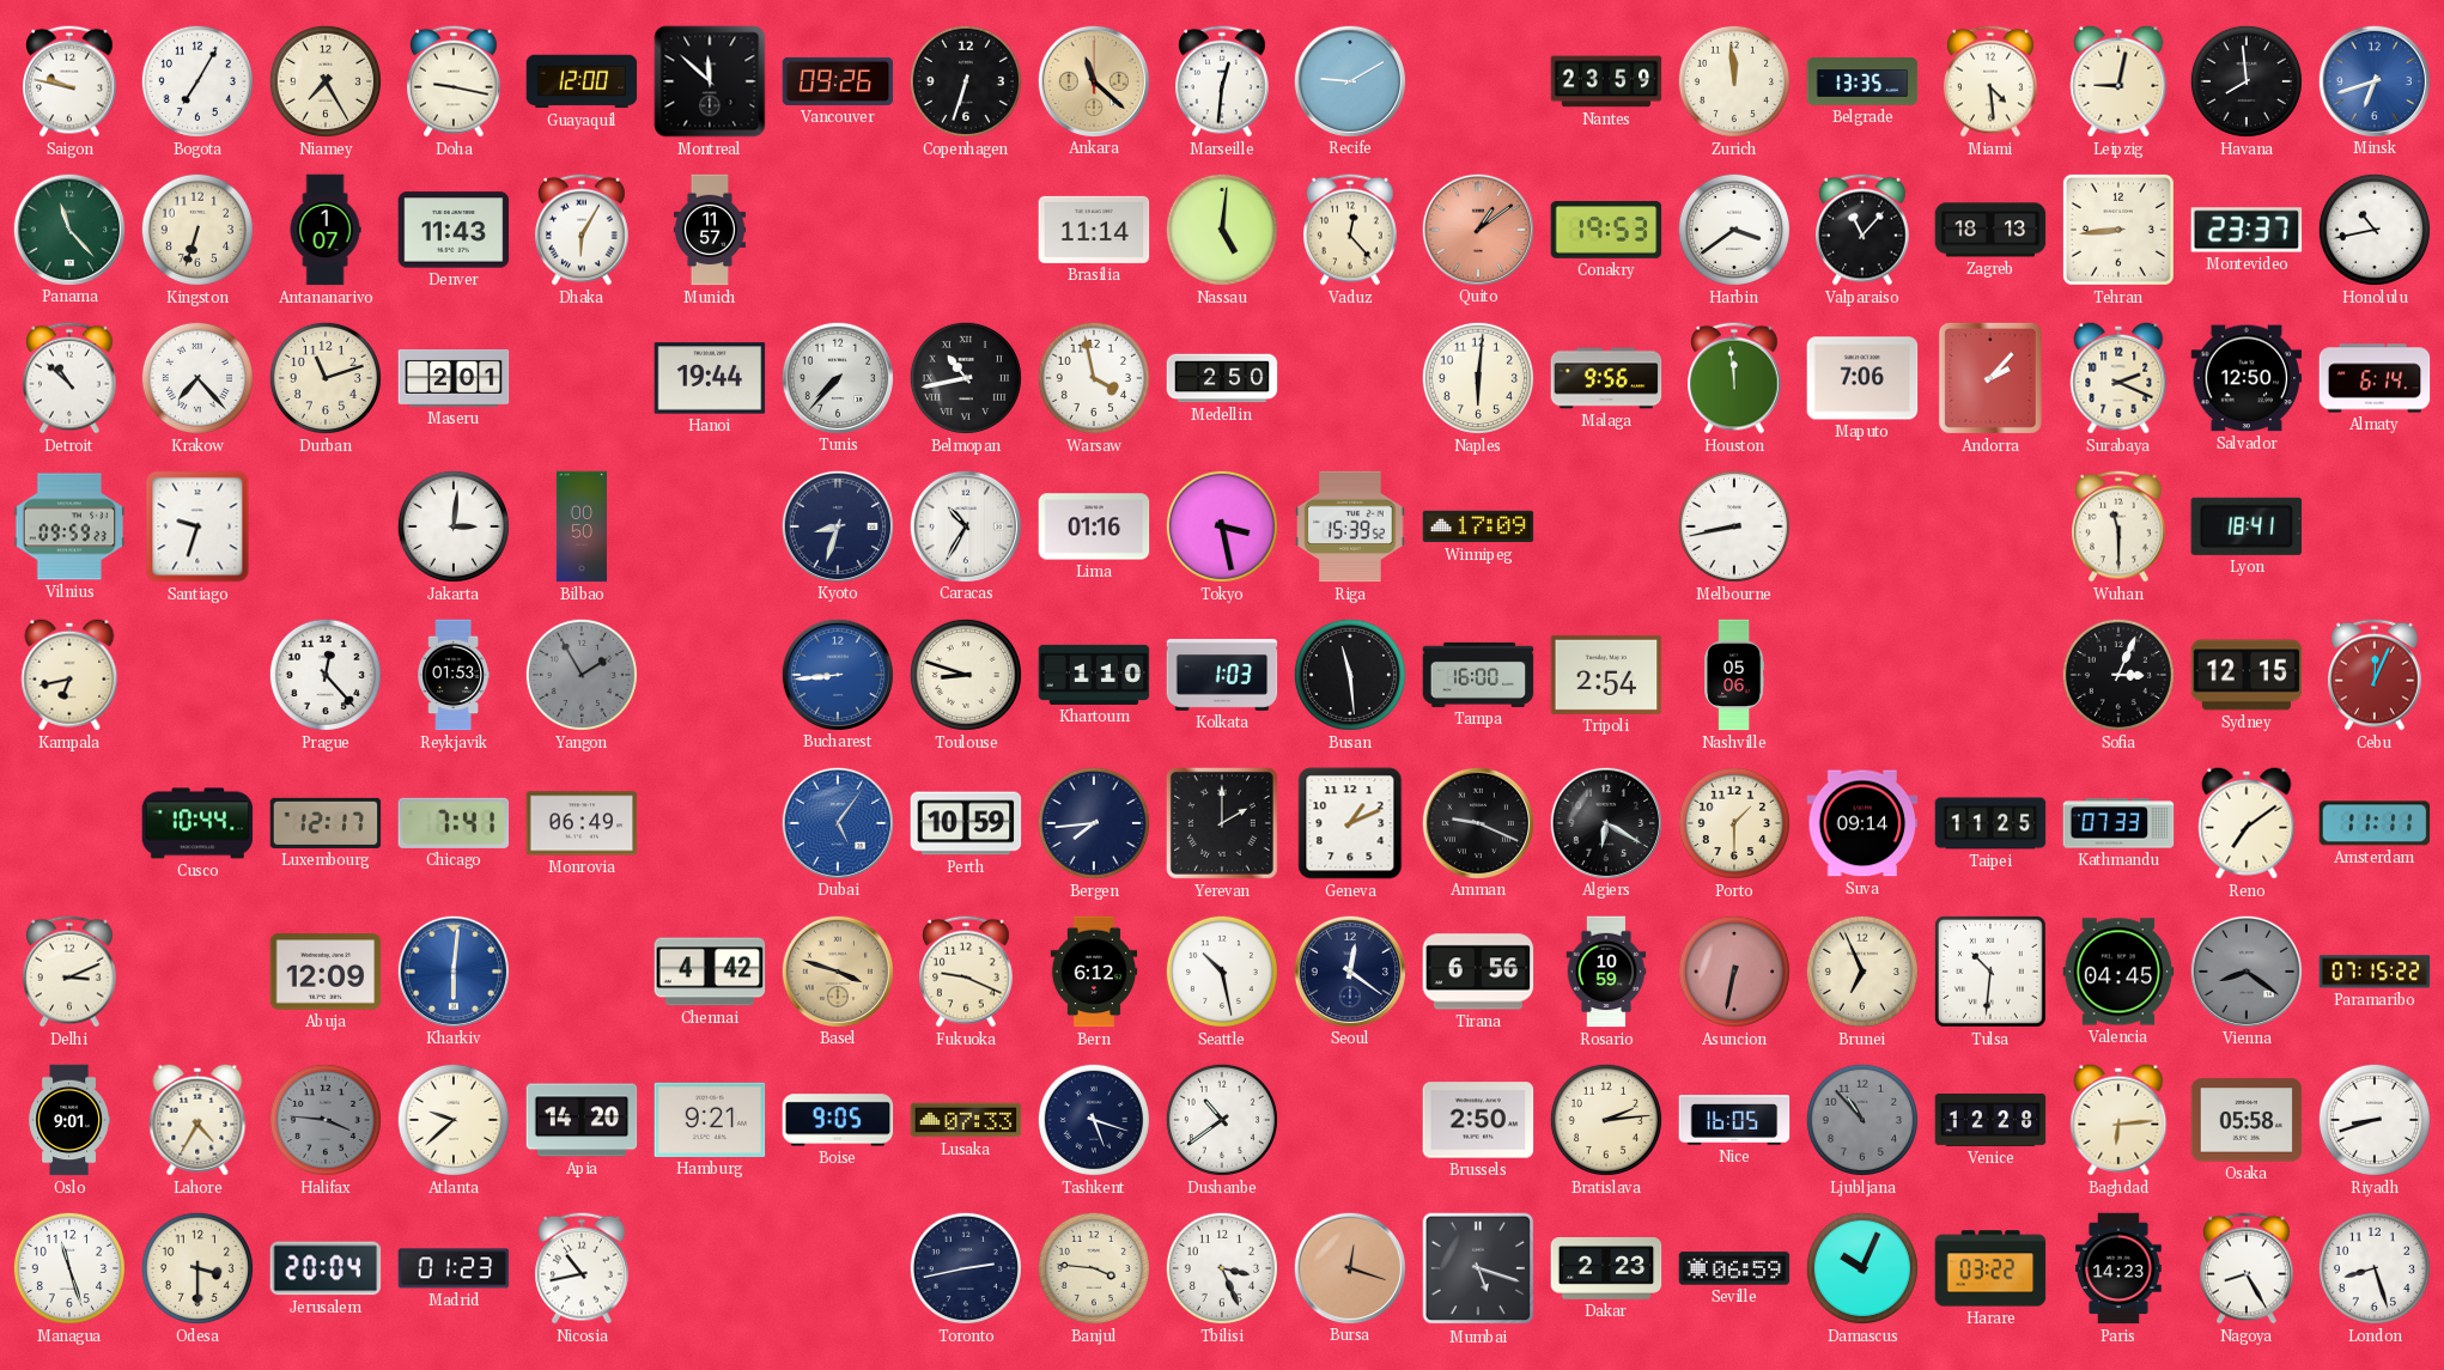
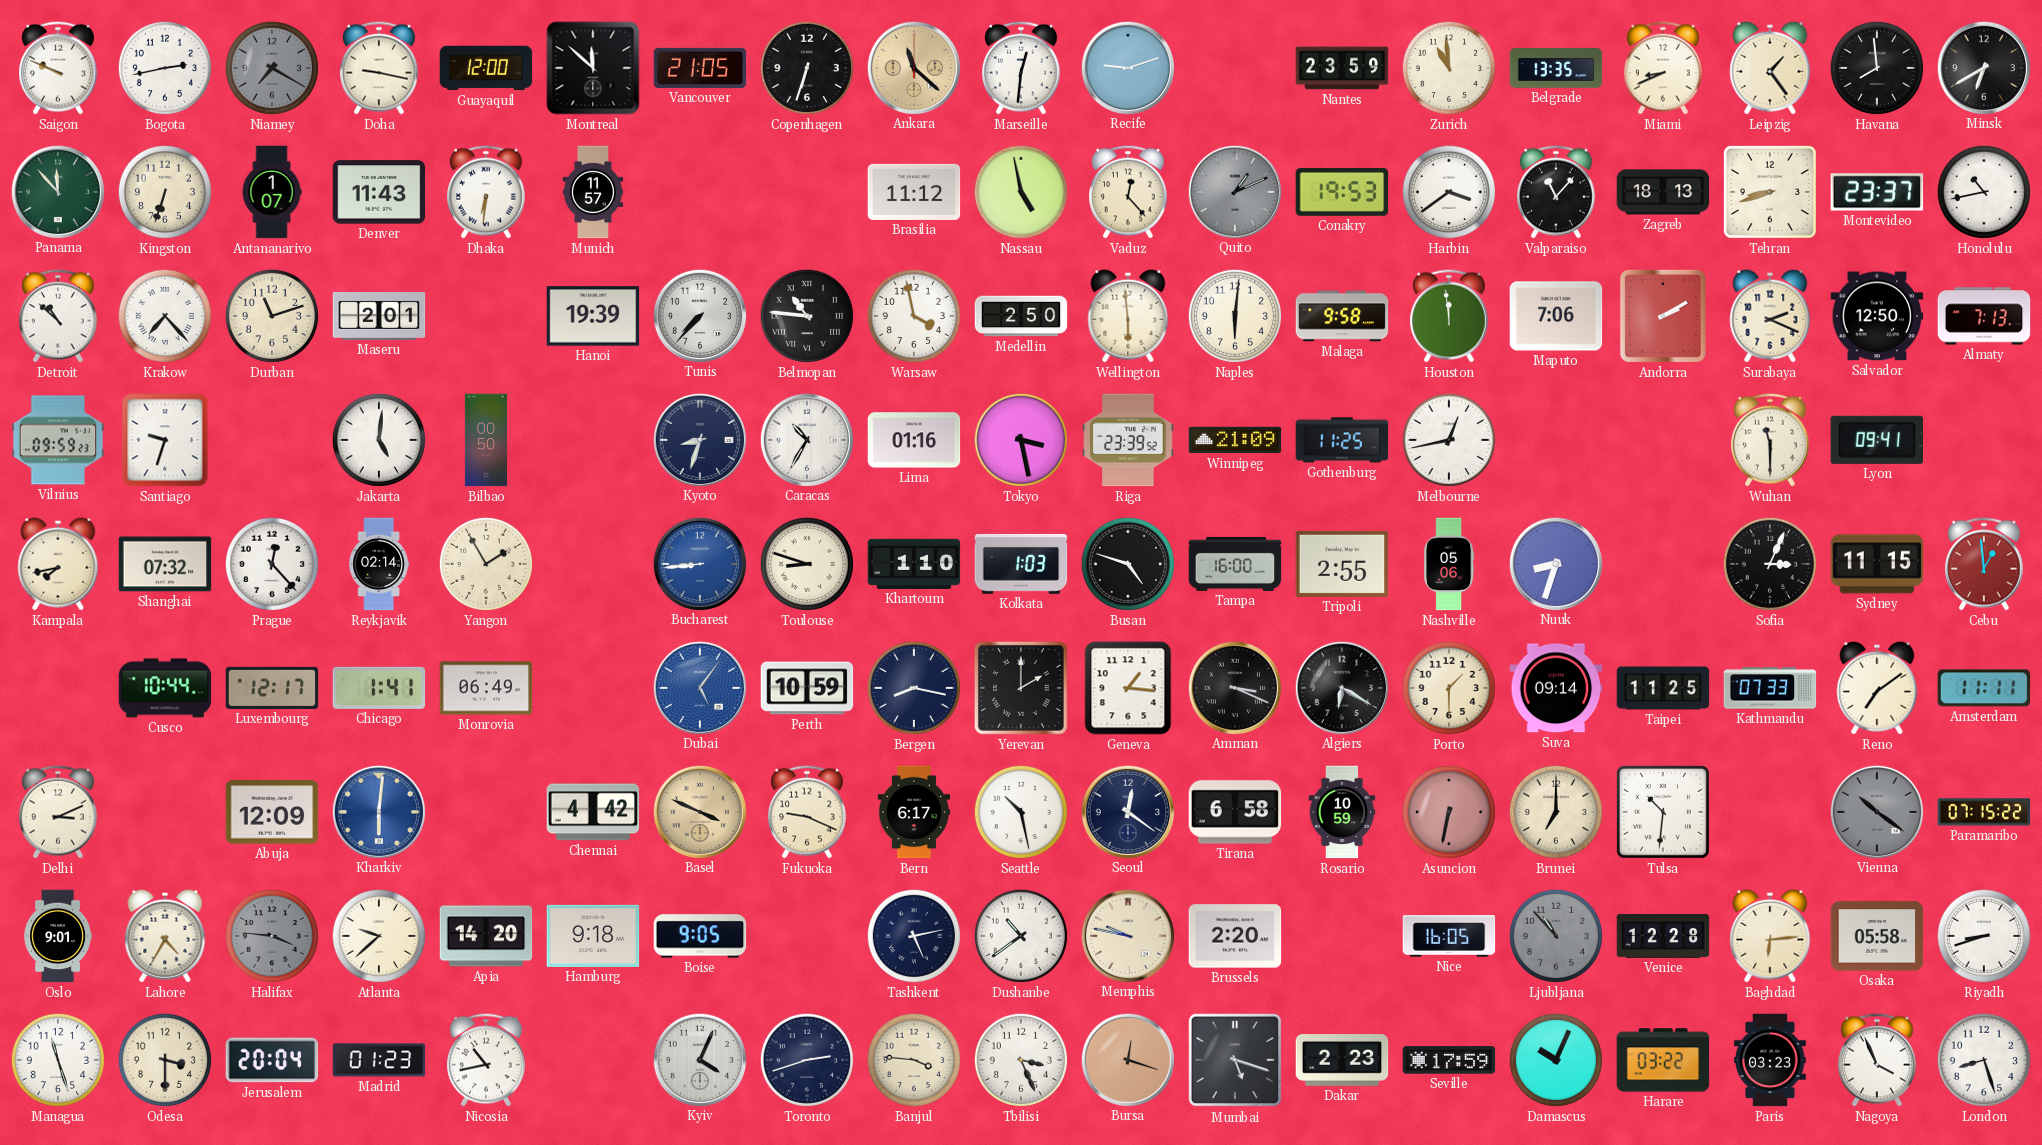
Saigon: 9:47 -> 9:49 (59, 68)
Bogota: 7:05 -> 2:43 (165, 68)
Niamey: 7:25 -> 7:20 (272, 68)
Niamey dial: cream -> grey (272, 68)
Vancouver: 09:26 -> 21:05 (700, 68)
Recife: 9:10 -> 9:12 (1127, 67)
Zurich: 11:59 -> 10:59 (1449, 68)
Miami: 4:29 -> 8:41 (1664, 68)
Leipzig: 9:02 -> 1:24 (1770, 68)
Minsk: 6:42 -> 6:40 (1983, 67)
Minsk dial: blue -> black (1983, 67)
Panama: 11:23 -> 11:53 (57, 191)
Dhaka: 6:05 -> 6:31 (487, 192)
Brasilia: 11:14 -> 11:12 (914, 192)
Nassau: 5:01 -> 4:58 (1021, 192)
Quito: 1:09 -> 1:11 (1234, 191)
Quito dial: salmon -> grey (1234, 191)
Tehran: 8:44 -> 8:42 (1770, 192)
Hanoi: 19:44 -> 19:39 (593, 316)
Belmopan: 10:43 -> 10:46 (807, 316)
Wellington: none -> 5:59 (1128, 316)
Malaga: 9:56 -> 9:58 (1342, 316)
Andorra: 2:07 -> 2:10 (1663, 316)
Almaty: 6:14 -> 7:13 (1984, 316)
Jakarta: 3:01 -> 5:01 (379, 440)
Riga: 15:39 -> 23:39 (1128, 440)
Winnipeg: 17:09 -> 21:09 (1235, 440)
Gothenburg: none -> 11:25 (1342, 440)
Melbourne: 8:43 -> 12:43 (1449, 440)
Lyon: 18:41 -> 09:41 (1876, 440)
Kampala: 6:43 -> 7:43 (58, 564)
Shanghai: none -> 07:32 (165, 564)
Reykjavik: 01:53 -> 02:14 (379, 564)
Yangon dial: grey -> cream (486, 564)
Busan: 11:29 -> 4:48 (1128, 564)
Tripoli: 2:54 -> 2:55 (1342, 564)
Nuuk: none -> 8:33 (1555, 563)
Sydney: 12:15 -> 11:15 (1877, 564)
Cebu: 12:04 -> 12:59 (1985, 564)
Chicago: 7:41 -> 1:41 (379, 688)
Bergen: 7:44 -> 8:17 (914, 688)
Geneva: 1:11 -> 1:16 (1128, 688)
Amman: 9:19 -> 3:19 (1234, 687)
Basel: 3:48 -> 3:49 (699, 811)
Bern: 6:12 -> 6:17 (914, 812)
Tirana: 6:56 -> 6:58 (1235, 812)
Brunei: 6:56 -> 7:00 (1556, 812)
Valencia: 04:45 -> none (2118, 972)
Vienna: 8:21 -> 10:21 (1876, 811)
Hamburg: 9:21 -> 9:18 (593, 936)
Lusaka: 07:33 -> none (966, 1120)
Tashkent: 5:18 -> 5:13 (914, 936)
Memphis: none -> 9:47 (1127, 935)
Brussels: 2:50 -> 2:20 (1235, 936)
Bratislava: 2:14 -> none (1606, 1120)
Kyiv: none -> 4:04 (699, 1059)
Toronto: 2:43 -> 2:42 (807, 1060)
Seville: 06:59 -> 17:59 (1449, 1060)
Paris: 14:23 -> 03:23 (1771, 1060)
Nagoya: 8:25 -> 3:56 (1878, 1060)
